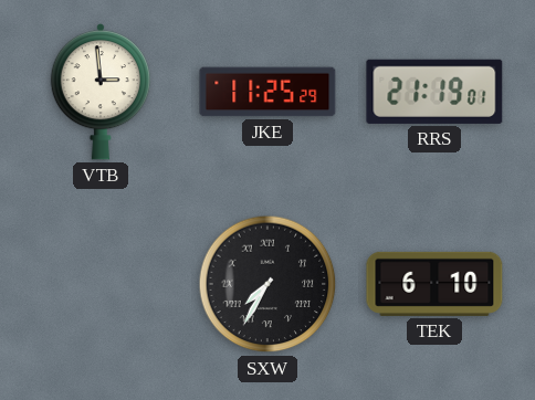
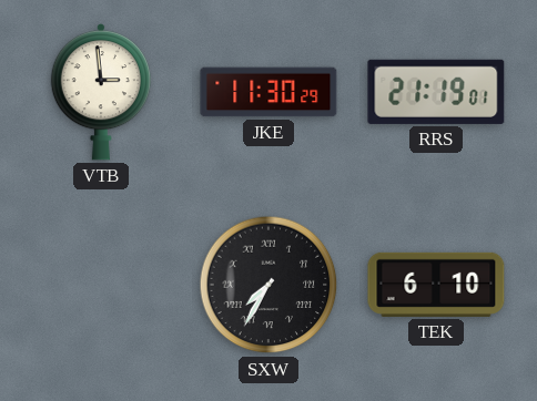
JKE: 11:25 -> 11:30 (268, 92)
